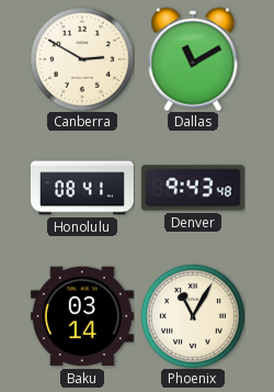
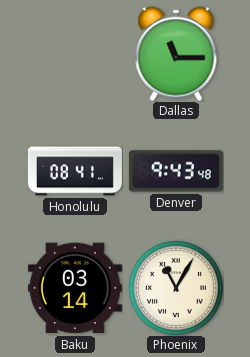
Canberra: 2:50 -> none (82, 59)
Dallas: 11:10 -> 11:15 (176, 54)
